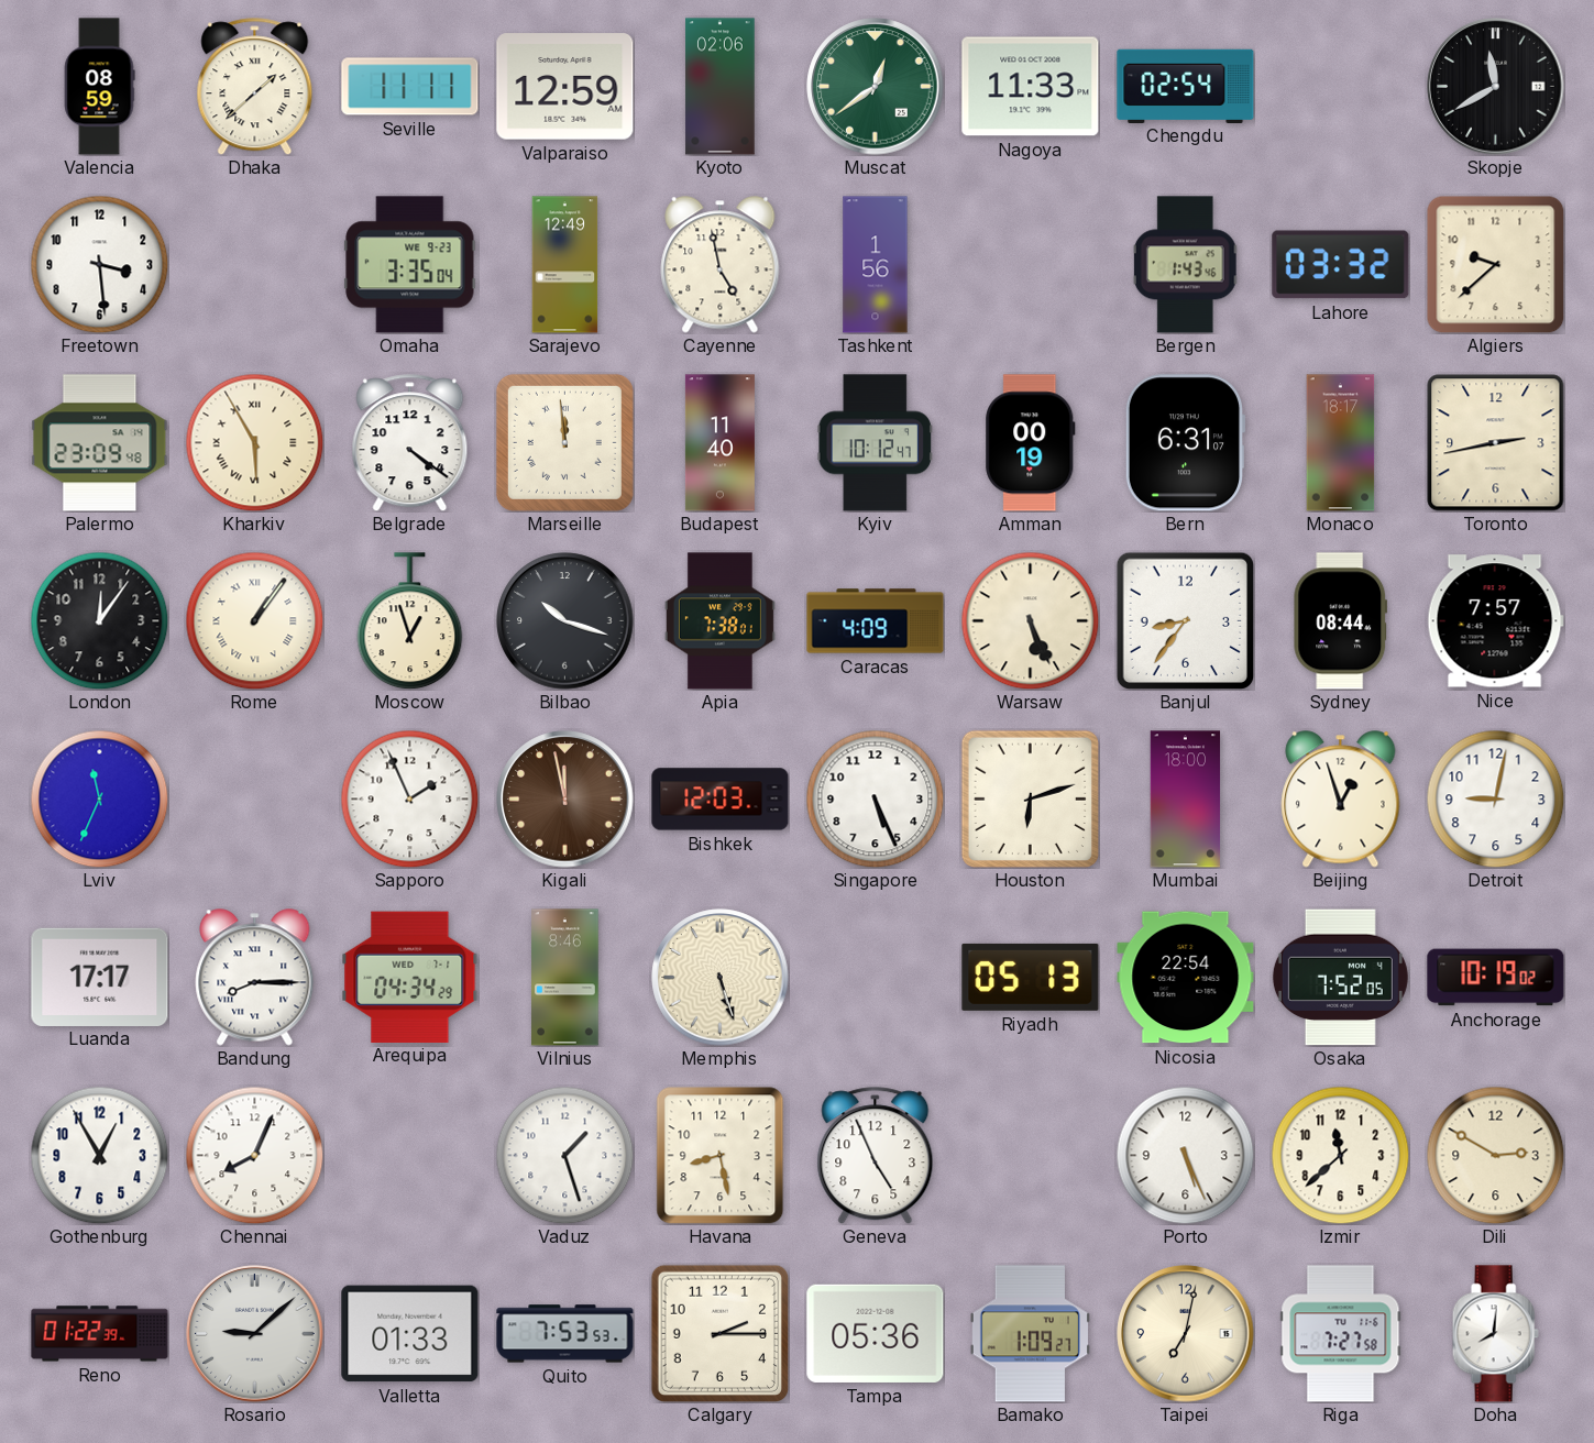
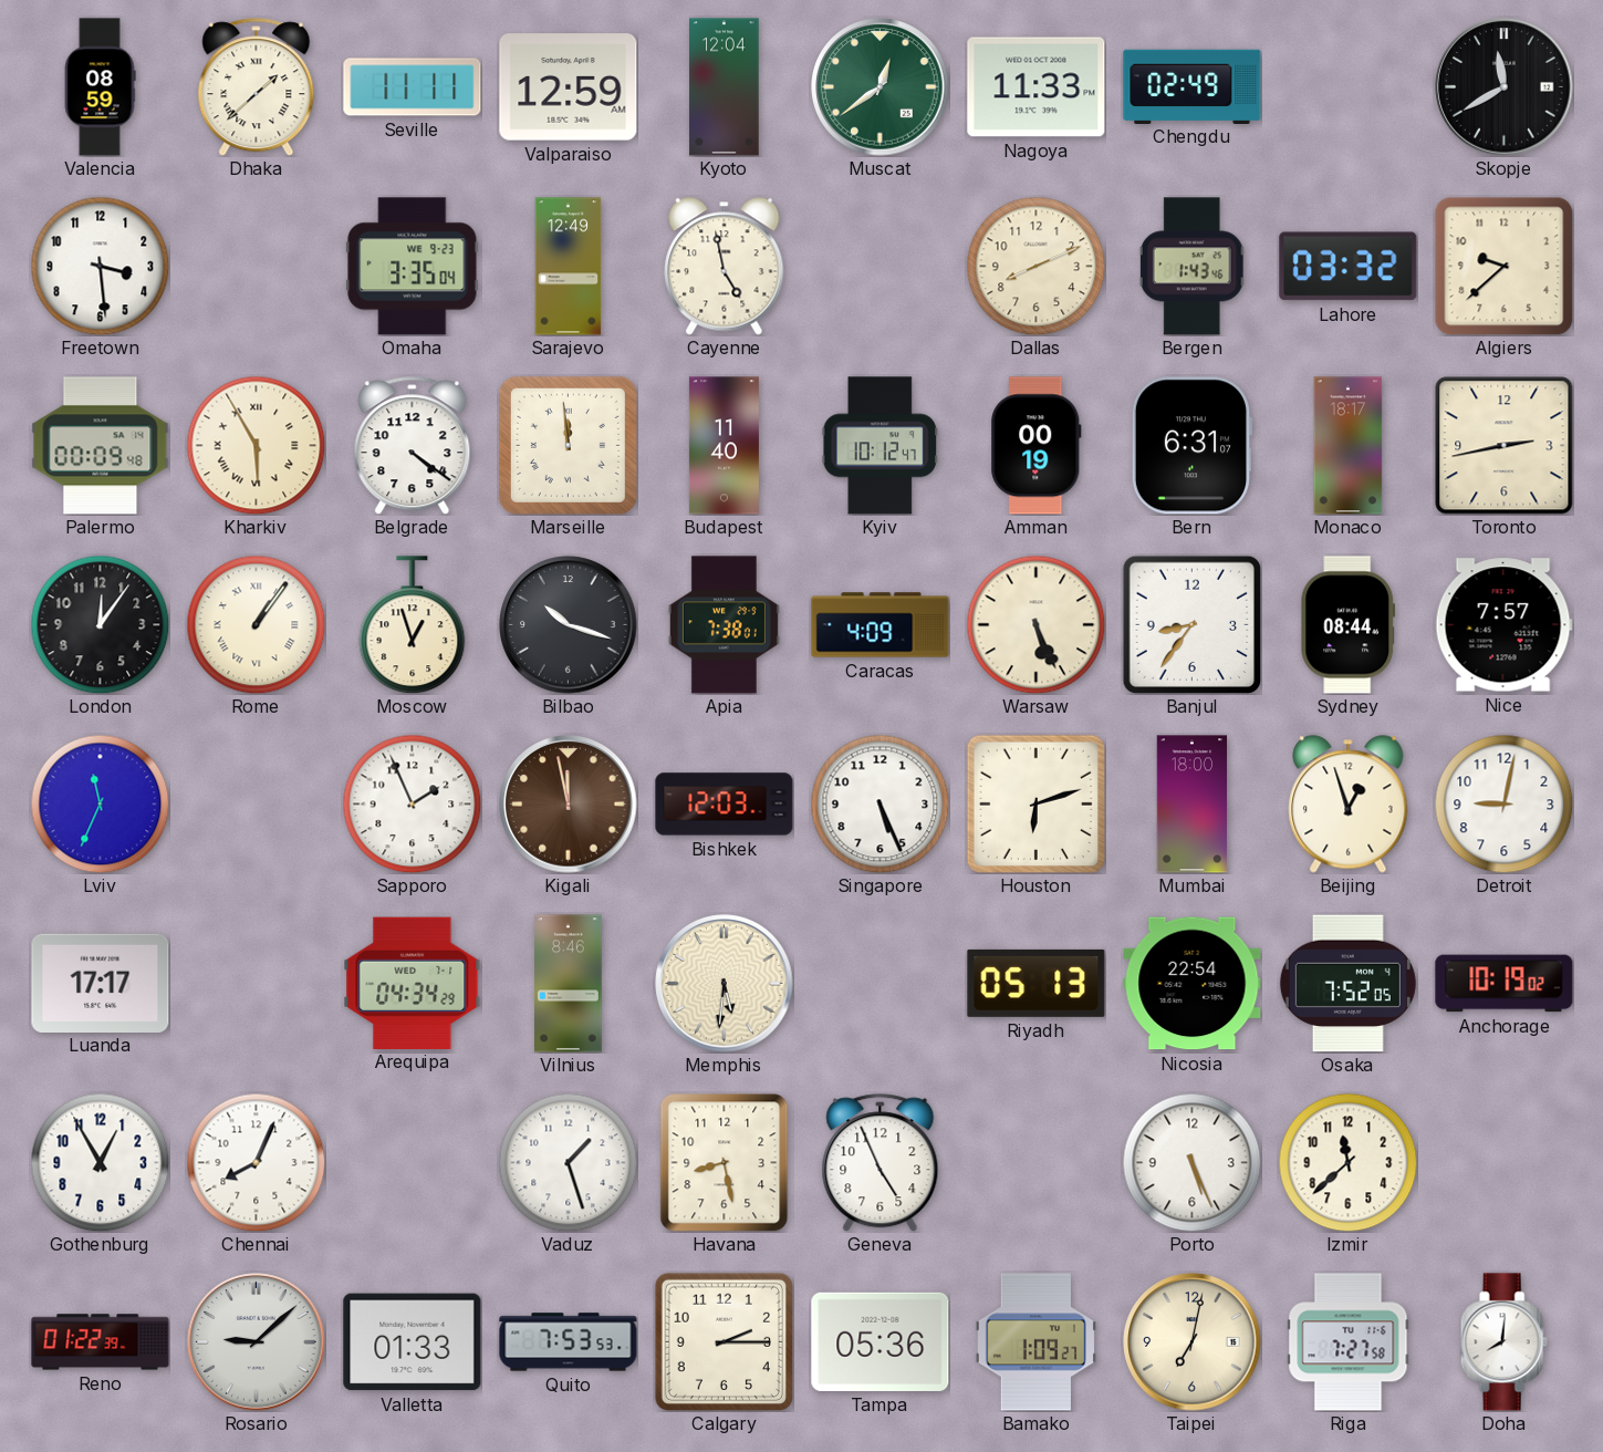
Kyoto: 02:06 -> 12:04 (725, 87)
Chengdu: 02:54 -> 02:49 (1193, 86)
Tashkent: 1:56 -> none (876, 265)
Dallas: none -> 8:11 (1035, 266)
Palermo: 23:09 -> 00:09 (101, 446)
Bandung: 8:15 -> none (255, 978)
Memphis: 5:27 -> 5:31 (725, 984)
Dili: 2:50 -> none (1495, 1155)
